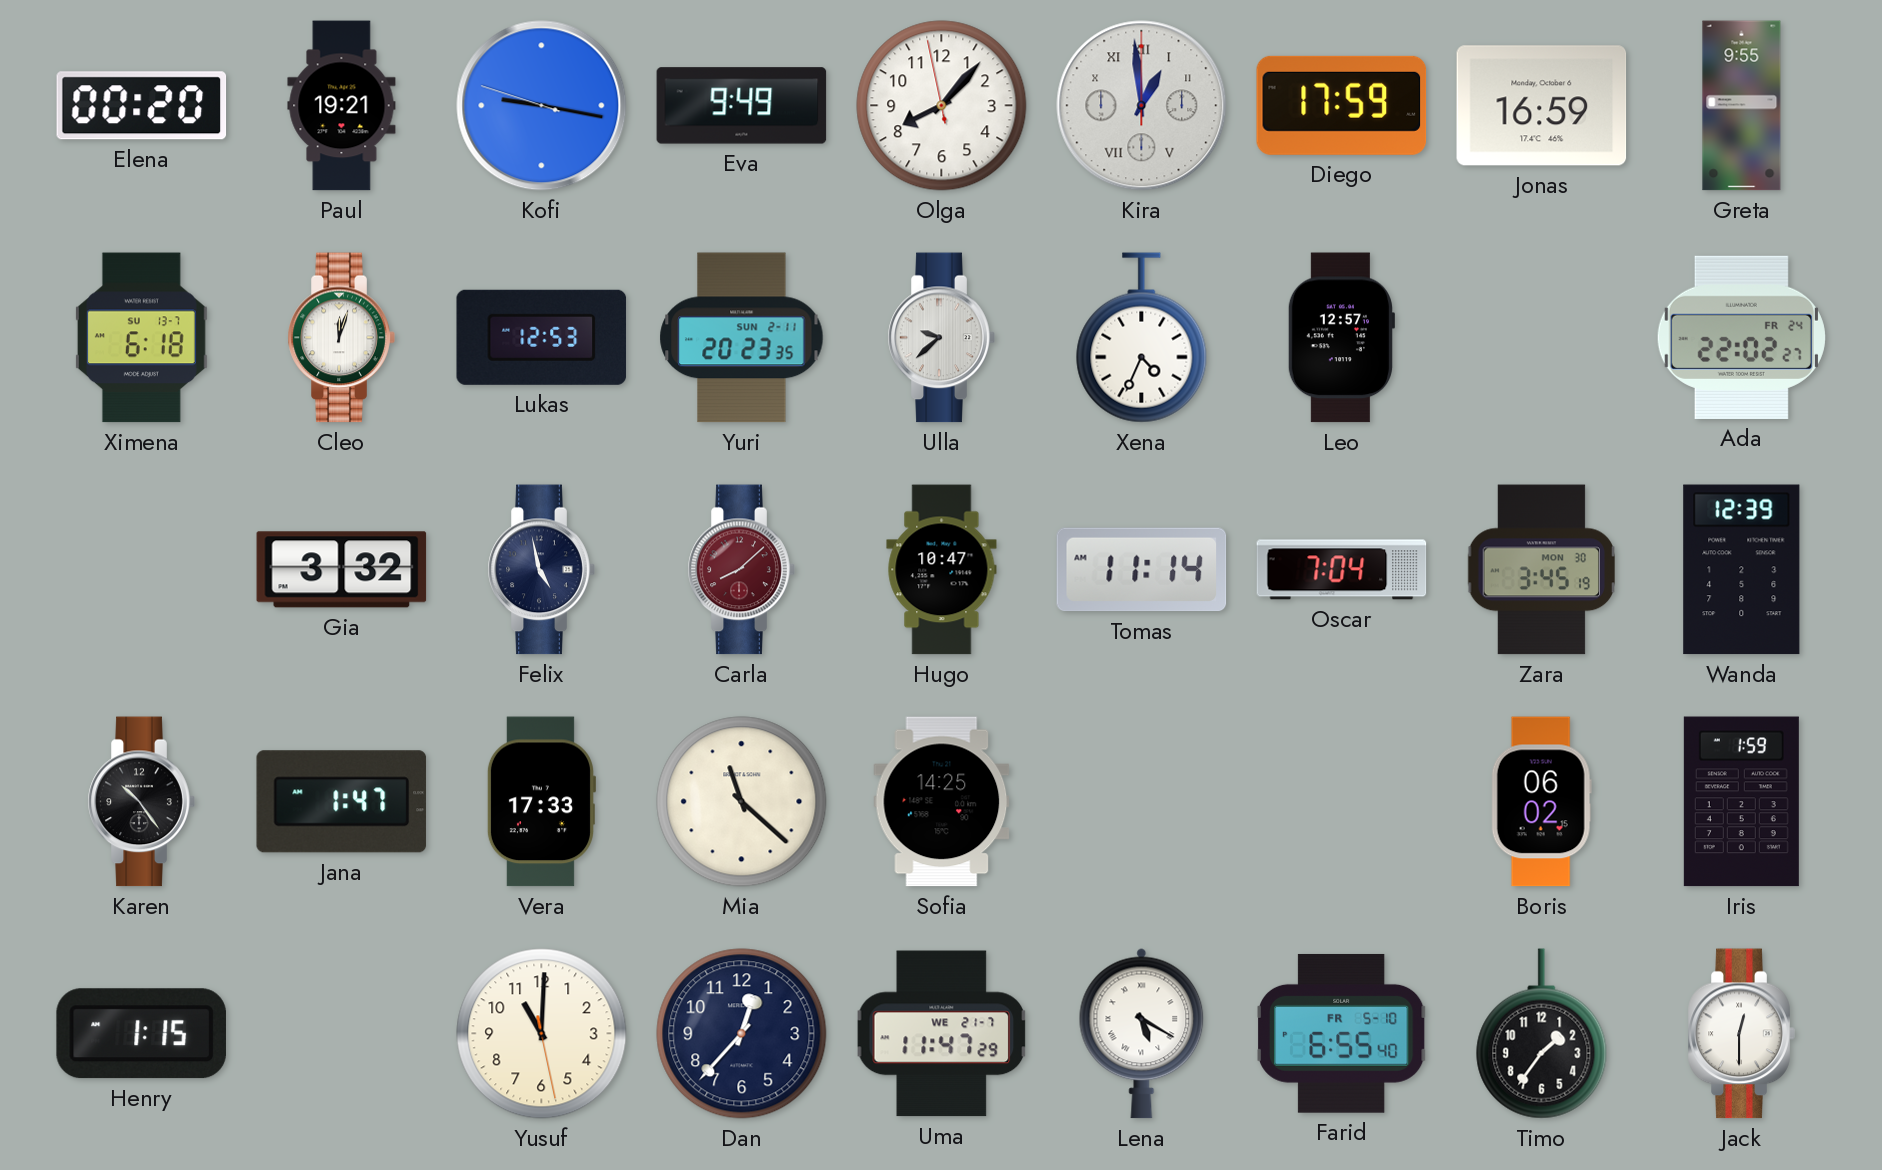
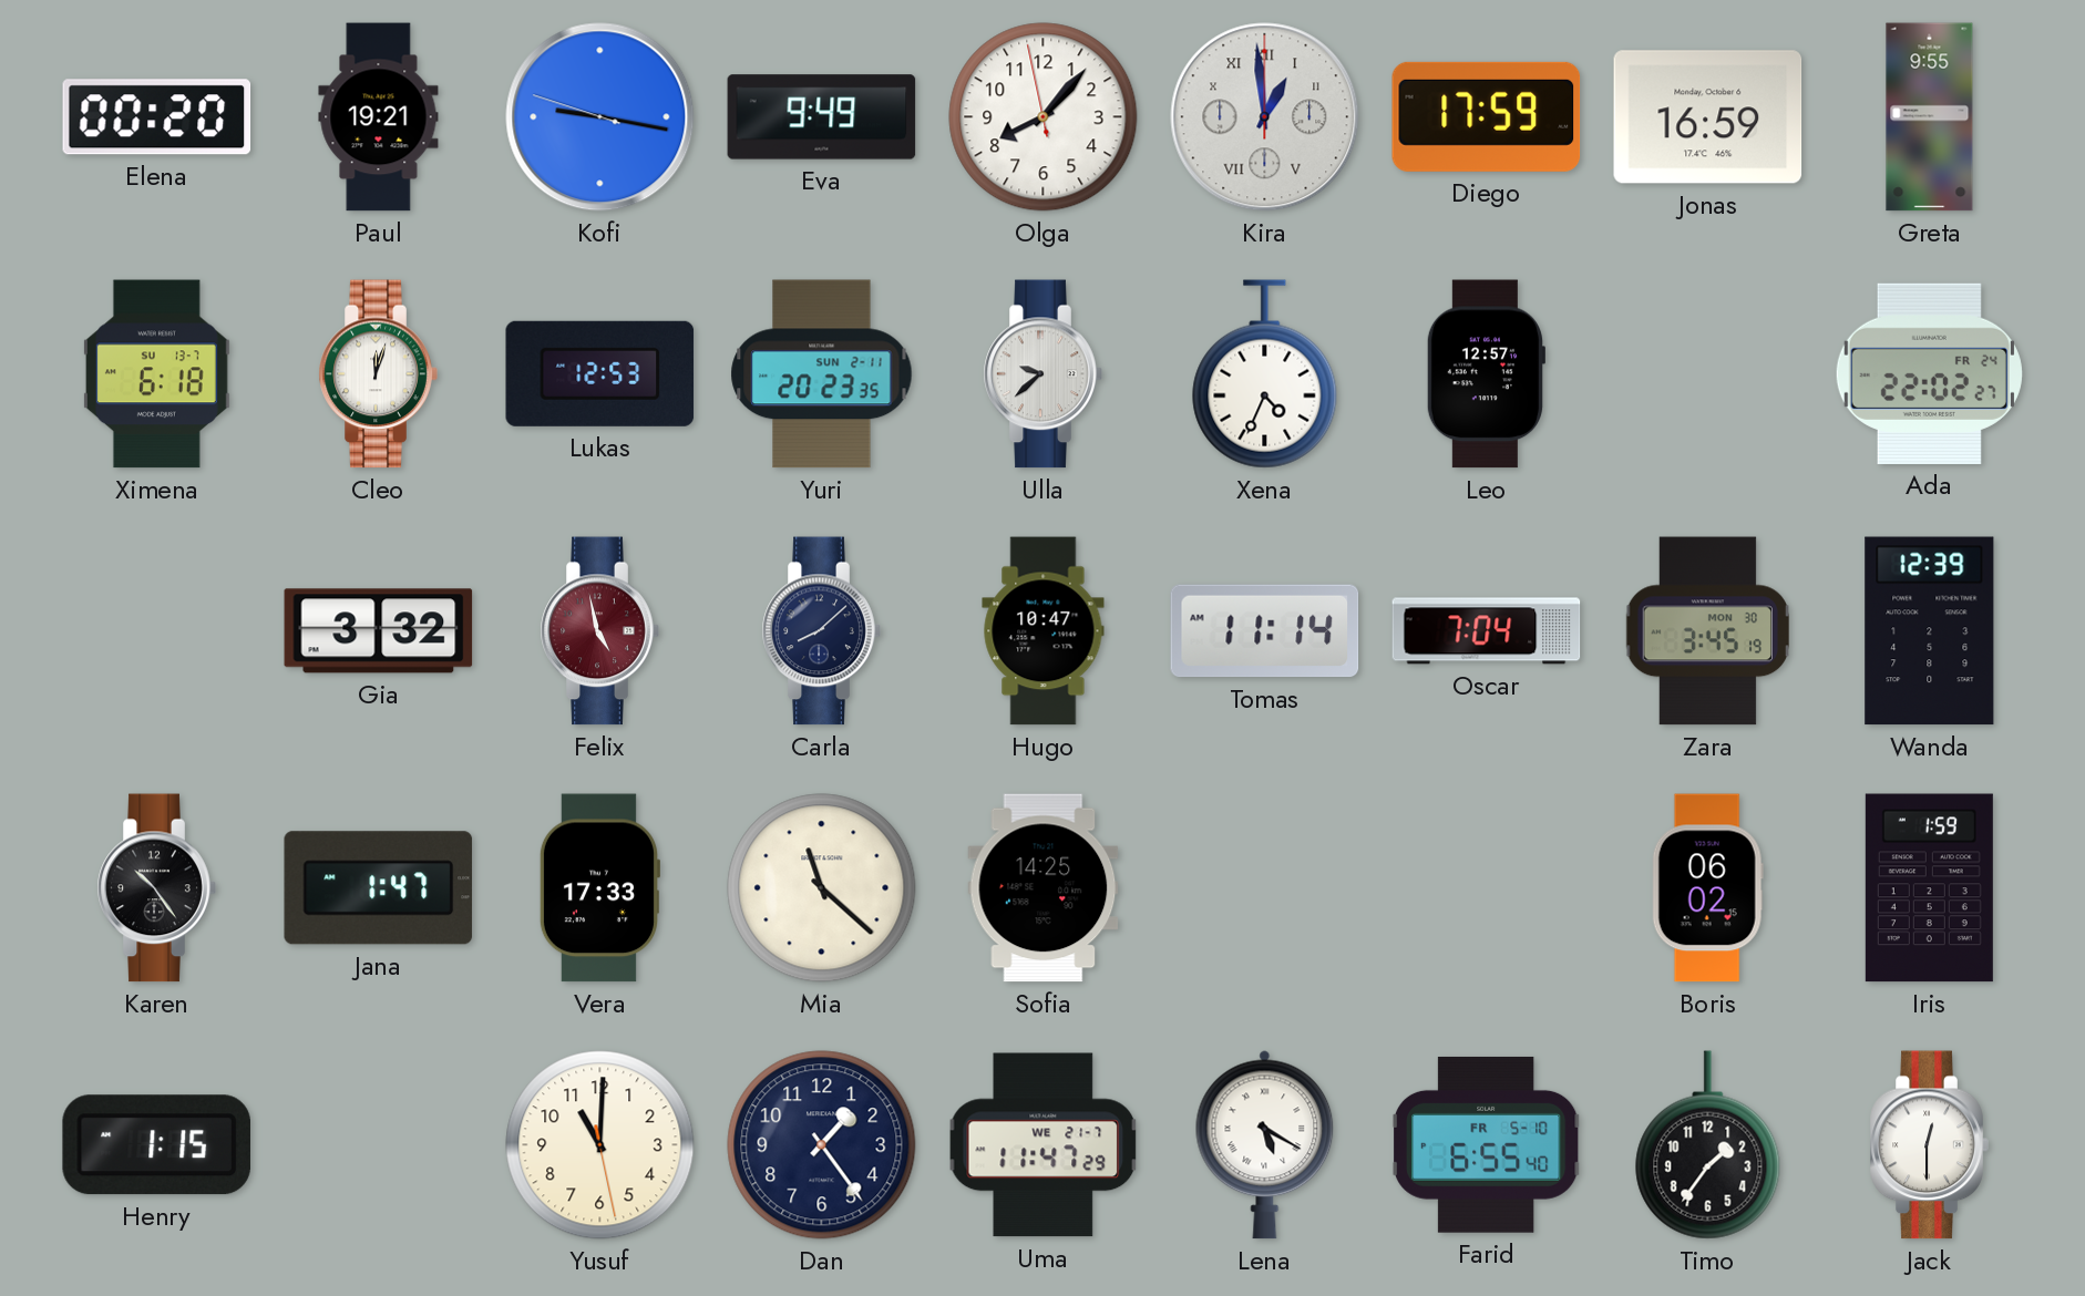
Felix dial: navy -> burgundy (599, 631)
Carla dial: burgundy -> navy (821, 631)
Dan: 12:37 -> 1:24 (822, 1145)
